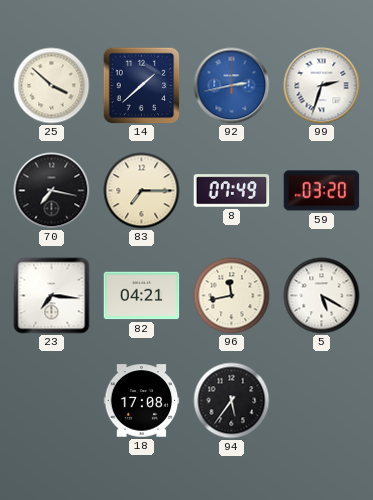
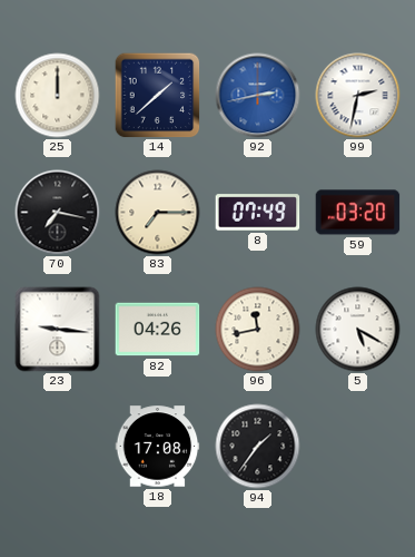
25: 3:52 -> 12:00 (58, 96)
99: 2:33 -> 2:32 (358, 96)
23: 7:16 -> 9:16 (58, 330)
82: 04:21 -> 04:26 (158, 330)
94: 5:36 -> 1:36 (258, 447)
